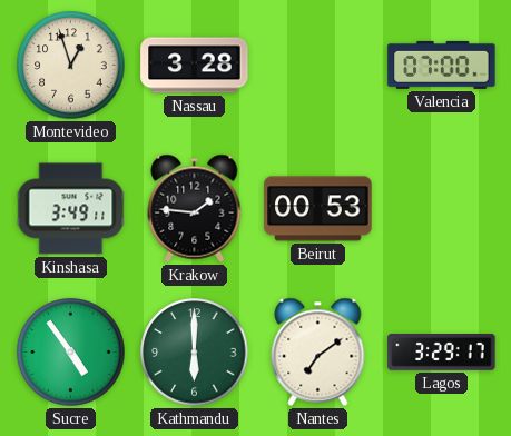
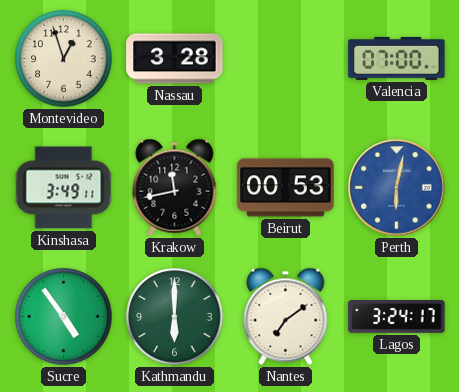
Krakow: 1:46 -> 11:43 (175, 187)
Perth: none -> 6:02 (397, 188)
Lagos: 3:29 -> 3:24 (397, 317)
